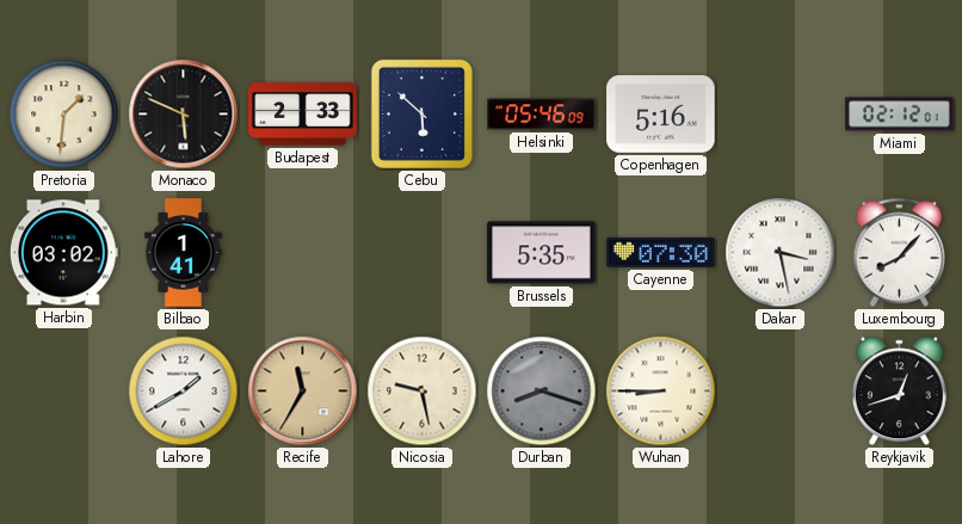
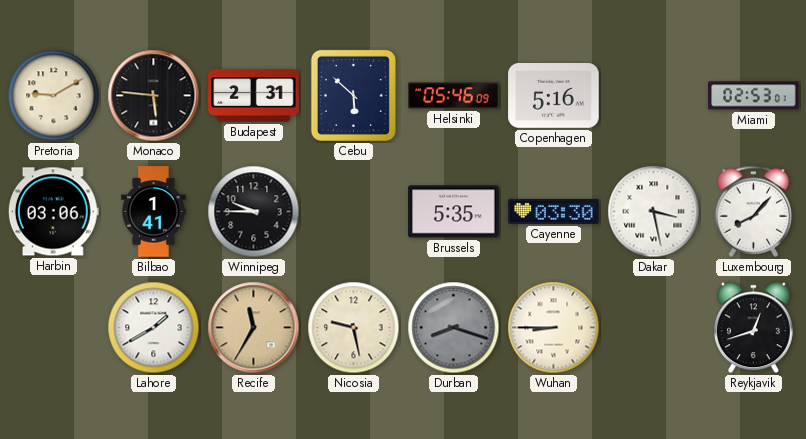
Pretoria: 1:31 -> 9:10 (54, 96)
Monaco: 5:49 -> 5:46 (154, 96)
Budapest: 2:33 -> 2:31 (254, 96)
Miami: 02:12 -> 02:53 (754, 96)
Harbin: 03:02 -> 03:06 (53, 212)
Winnipeg: none -> 9:45 (254, 212)
Cayenne: 07:30 -> 03:30 (554, 211)
